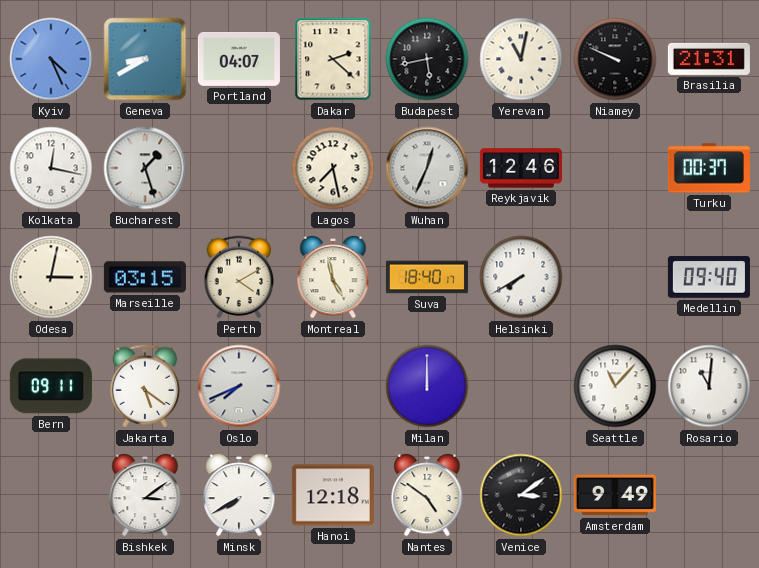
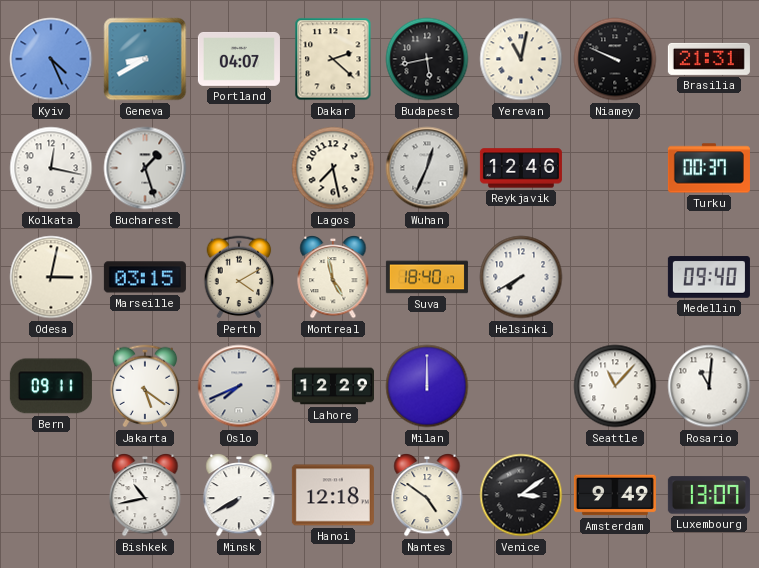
Lahore: none -> 12:29 (333, 386)
Bishkek: 3:09 -> 10:43 (145, 495)
Luxembourg: none -> 13:07 (709, 495)
